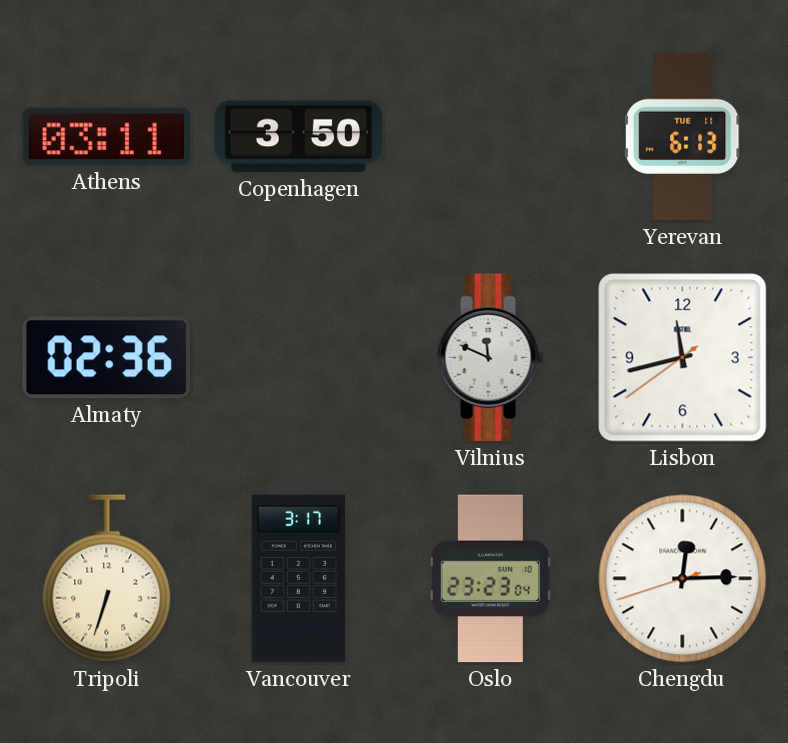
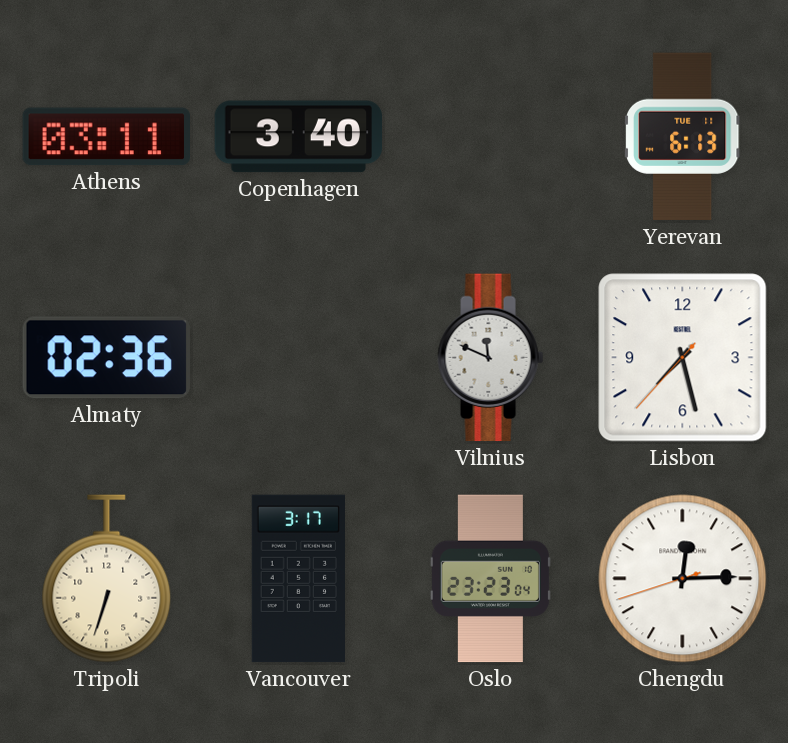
Copenhagen: 3:50 -> 3:40 (299, 137)
Lisbon: 11:42 -> 7:27 (683, 358)
